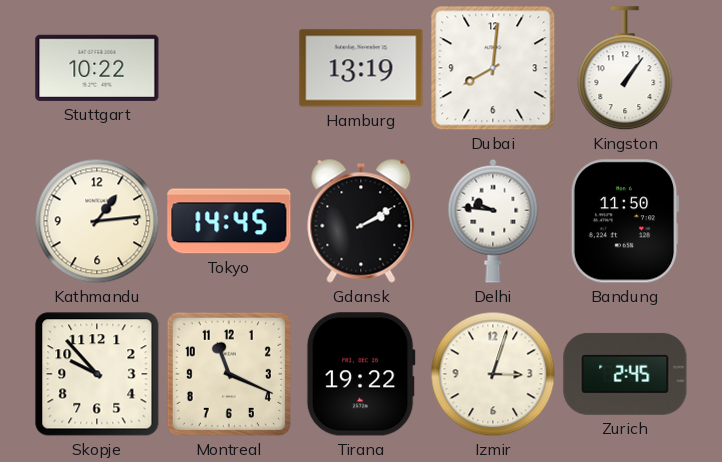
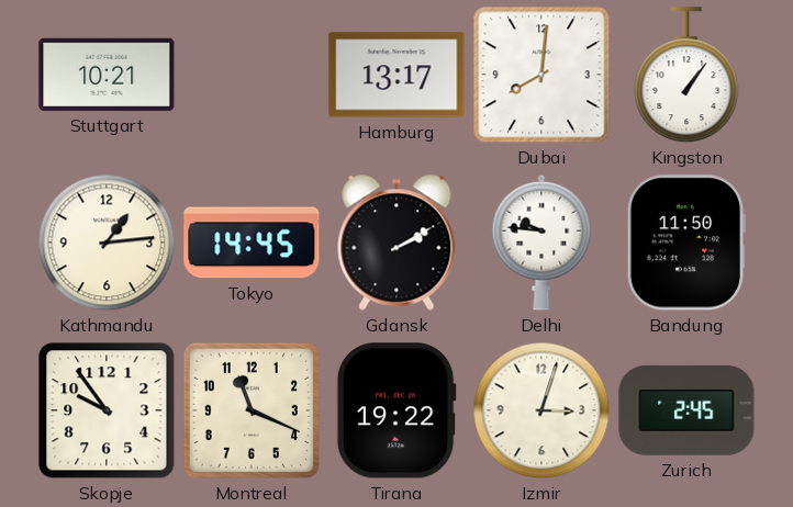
Stuttgart: 10:22 -> 10:21 (107, 75)
Hamburg: 13:19 -> 13:17 (396, 75)
Skopje: 9:53 -> 9:54 (107, 410)
